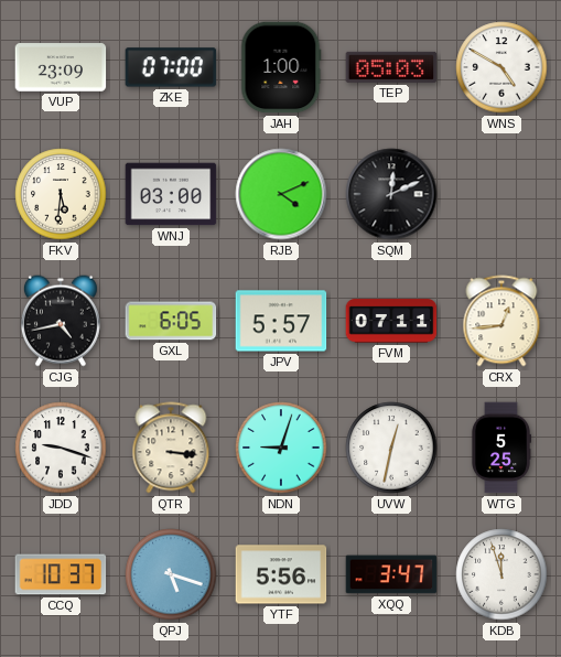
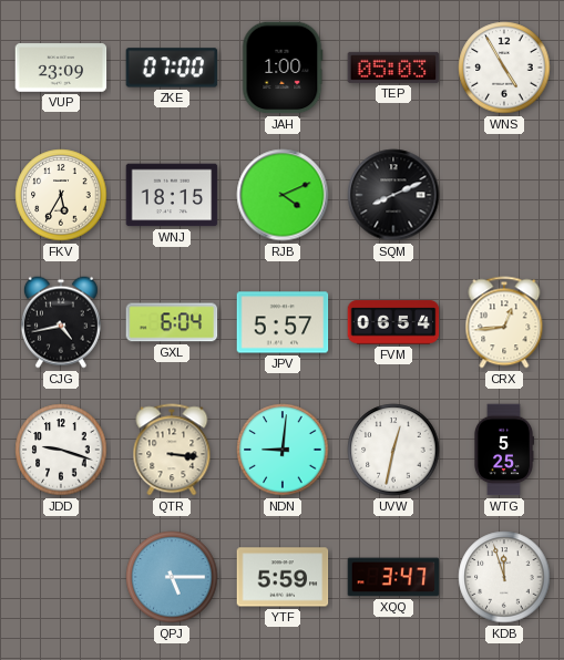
WNS: 4:50 -> 4:55 (504, 68)
FKV: 5:31 -> 5:35 (61, 195)
WNJ: 03:00 -> 18:15 (172, 195)
SQM: 12:11 -> 8:11 (393, 195)
GXL: 6:05 -> 6:04 (172, 322)
FVM: 07:11 -> 06:54 (393, 322)
NDN: 9:03 -> 9:01 (283, 450)
CCQ: 10:37 -> none (61, 574)
QPJ: 5:18 -> 5:15 (172, 577)
YTF: 5:56 -> 5:59 (283, 577)
